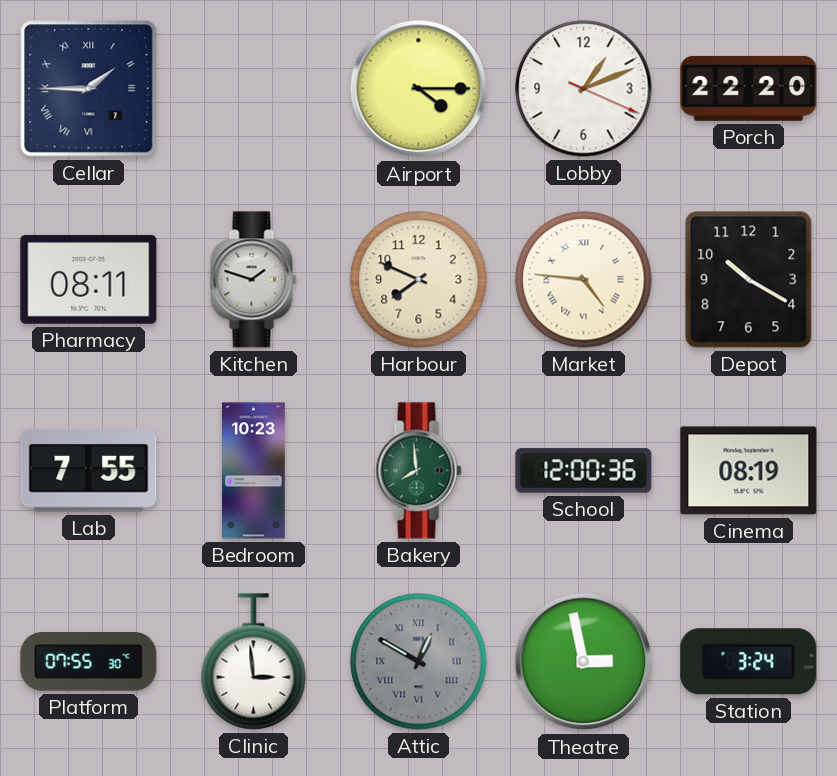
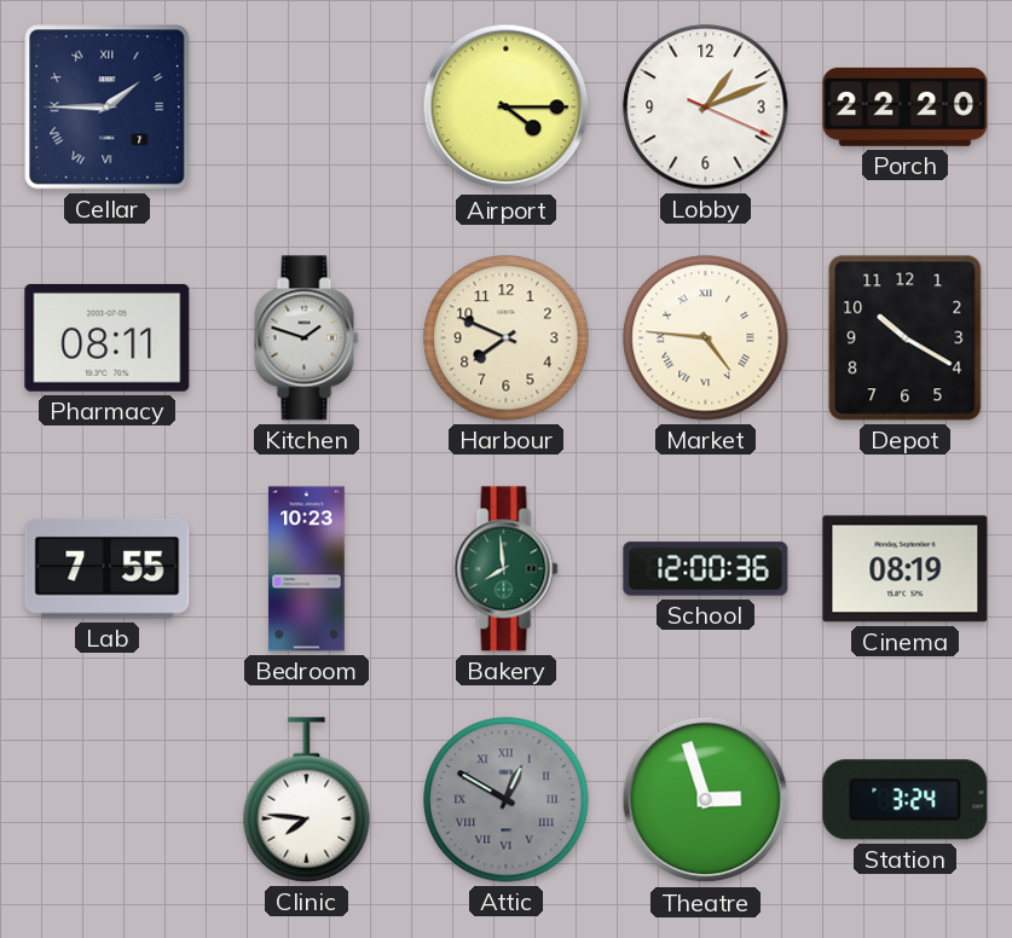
Platform: 07:55 -> none (89, 662)
Clinic: 2:59 -> 7:46 (307, 800)
Theatre: 2:58 -> 2:57 (706, 800)
